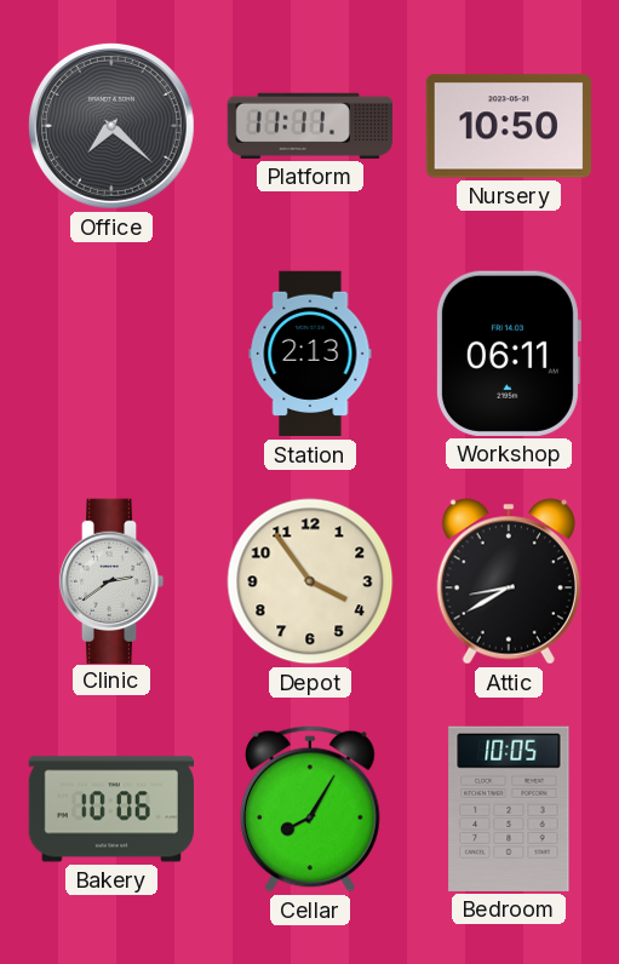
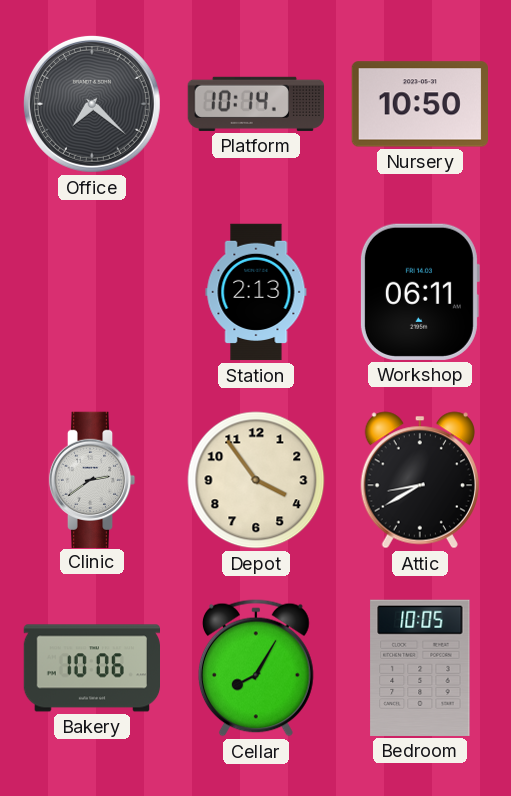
Platform: 11:11 -> 10:14 (255, 104)
